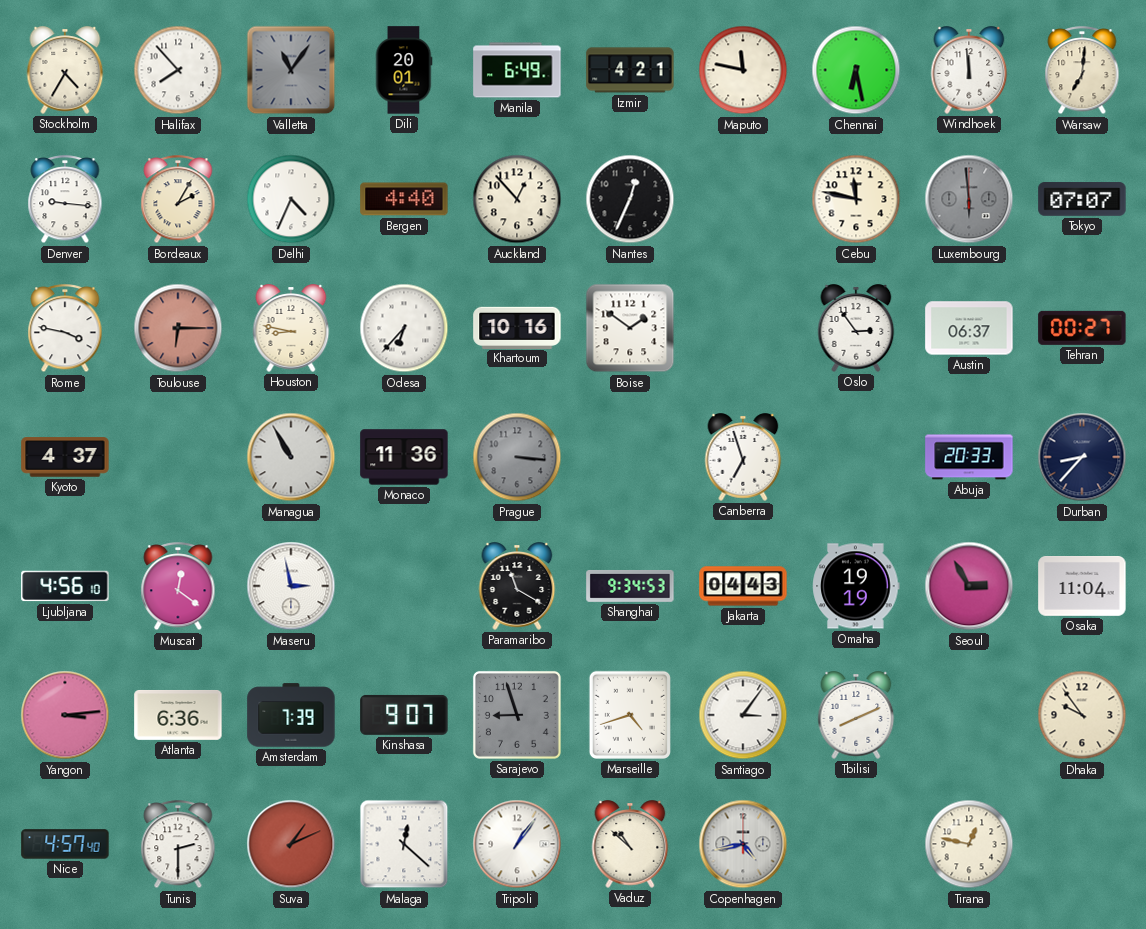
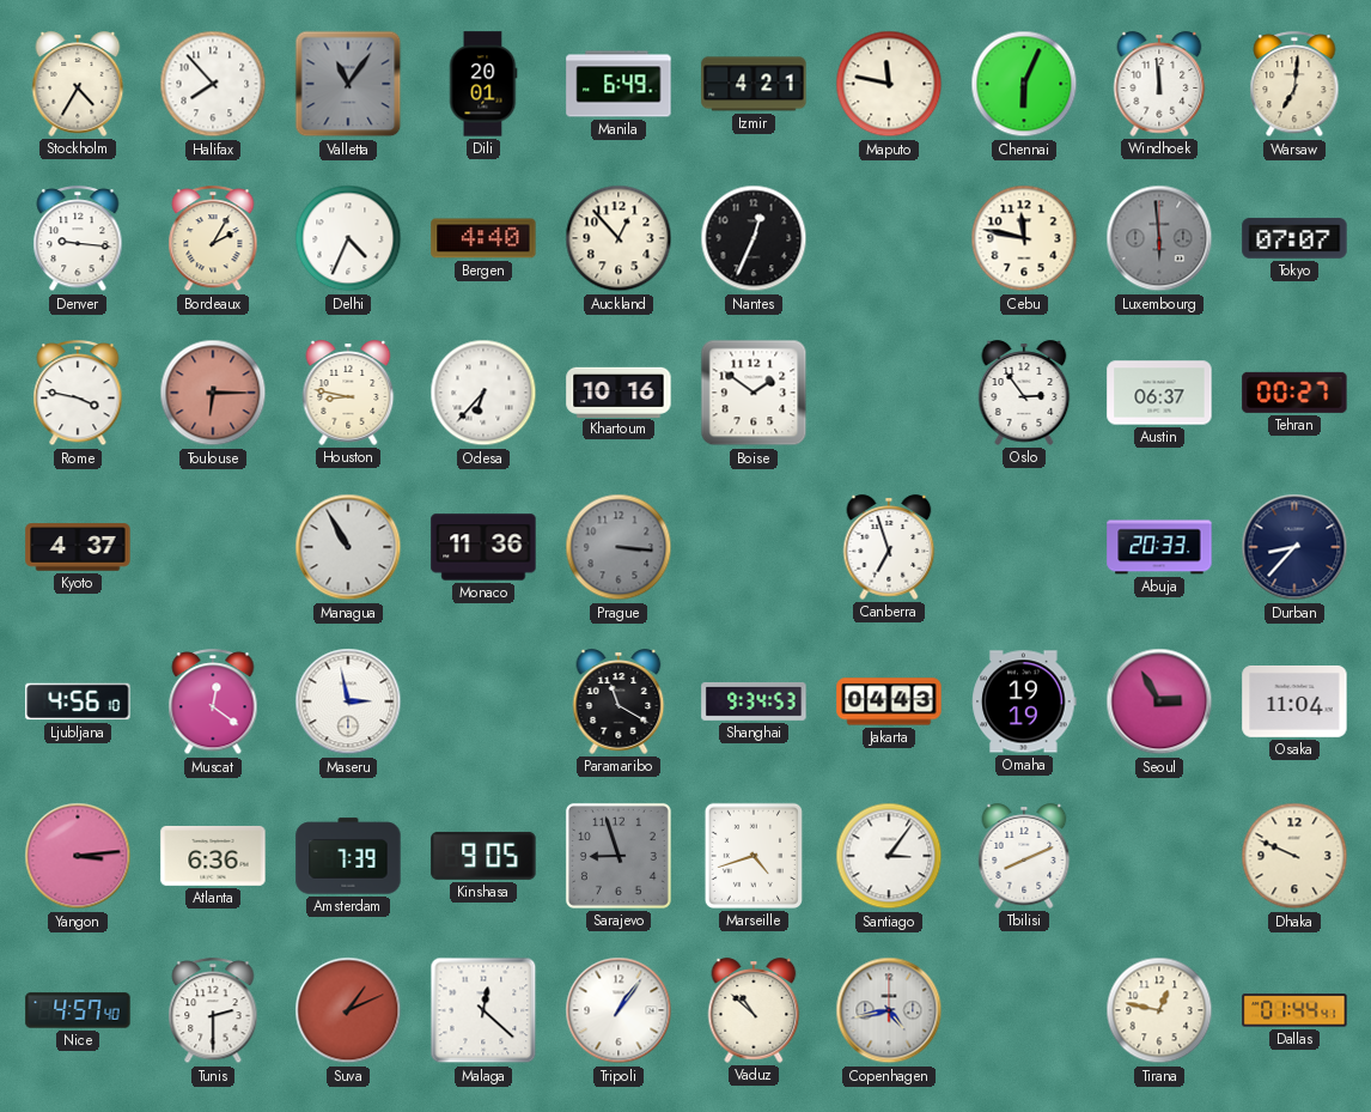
Chennai: 6:28 -> 6:04 (1024, 84)
Kinshasa: 9:07 -> 9:05 (483, 856)
Dhaka: 9:54 -> 9:49 (1294, 856)
Dallas: none -> 01:44 (1294, 1010)
